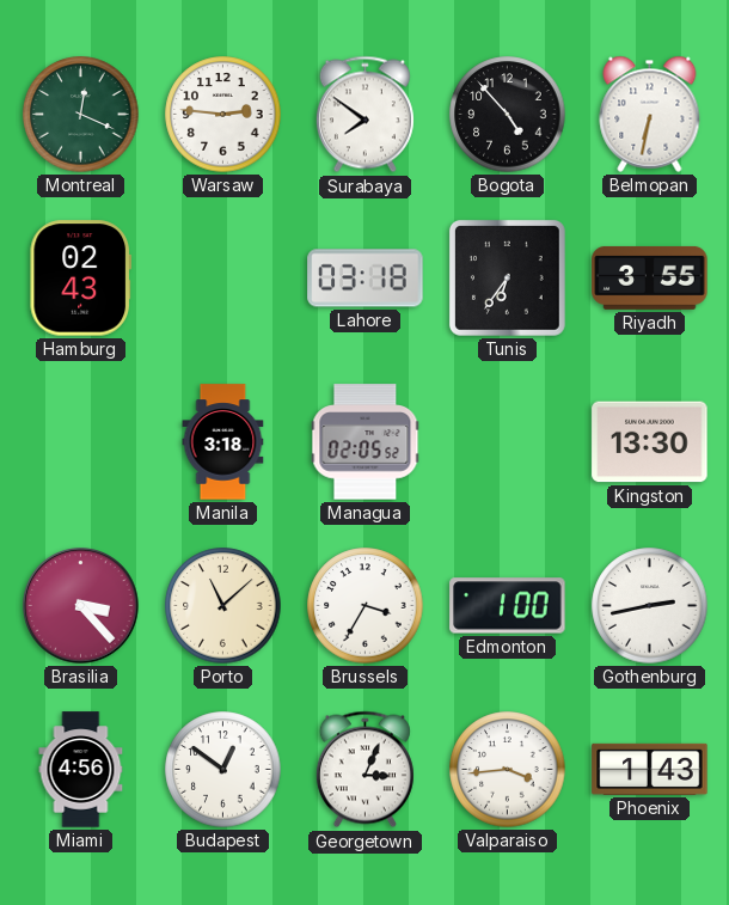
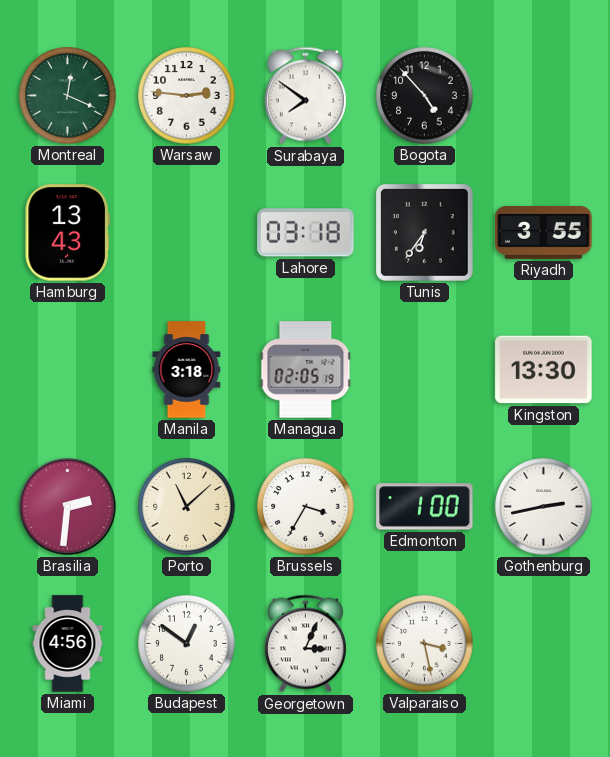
Belmopan: 6:32 -> none (650, 114)
Hamburg: 02:43 -> 13:43 (67, 233)
Managua: 02:05:52 -> 02:05:19 (306, 370)
Brasilia: 3:23 -> 2:31 (68, 507)
Valparaiso: 3:44 -> 3:28 (425, 644)
Phoenix: 1:43 -> none (650, 769)
